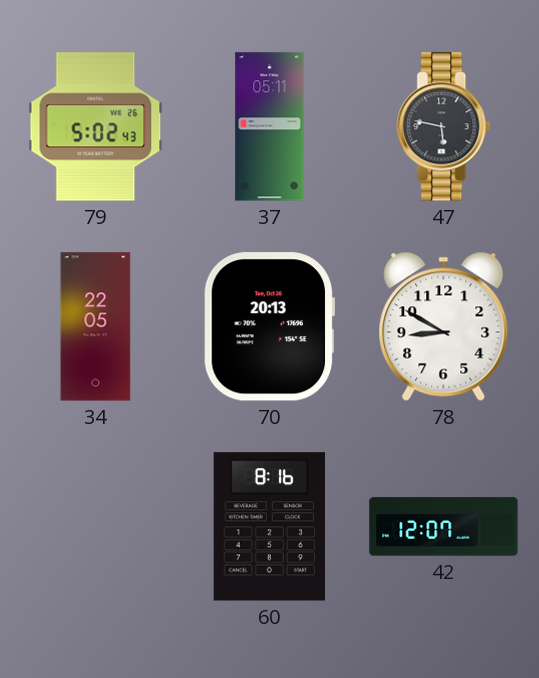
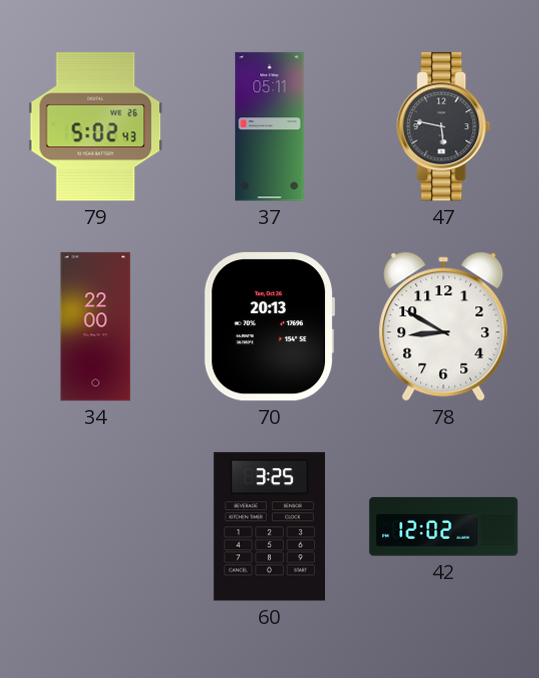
34: 22:05 -> 22:00 (96, 327)
60: 8:16 -> 3:25 (269, 527)
42: 12:07 -> 12:02 (444, 527)
